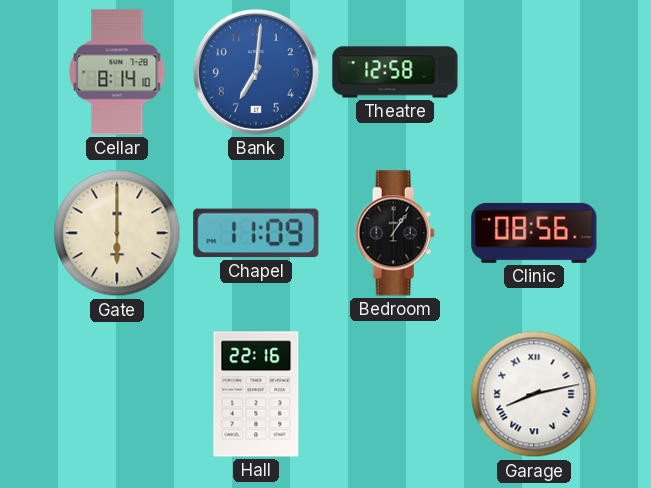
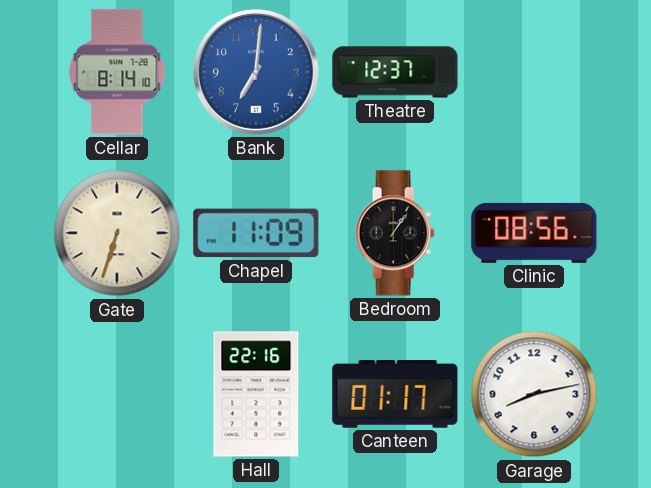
Theatre: 12:58 -> 12:37 (395, 72)
Gate: 6:00 -> 6:33 (117, 233)
Canteen: none -> 01:17 (395, 395)
Garage numerals: Roman -> Arabic (534, 394)
